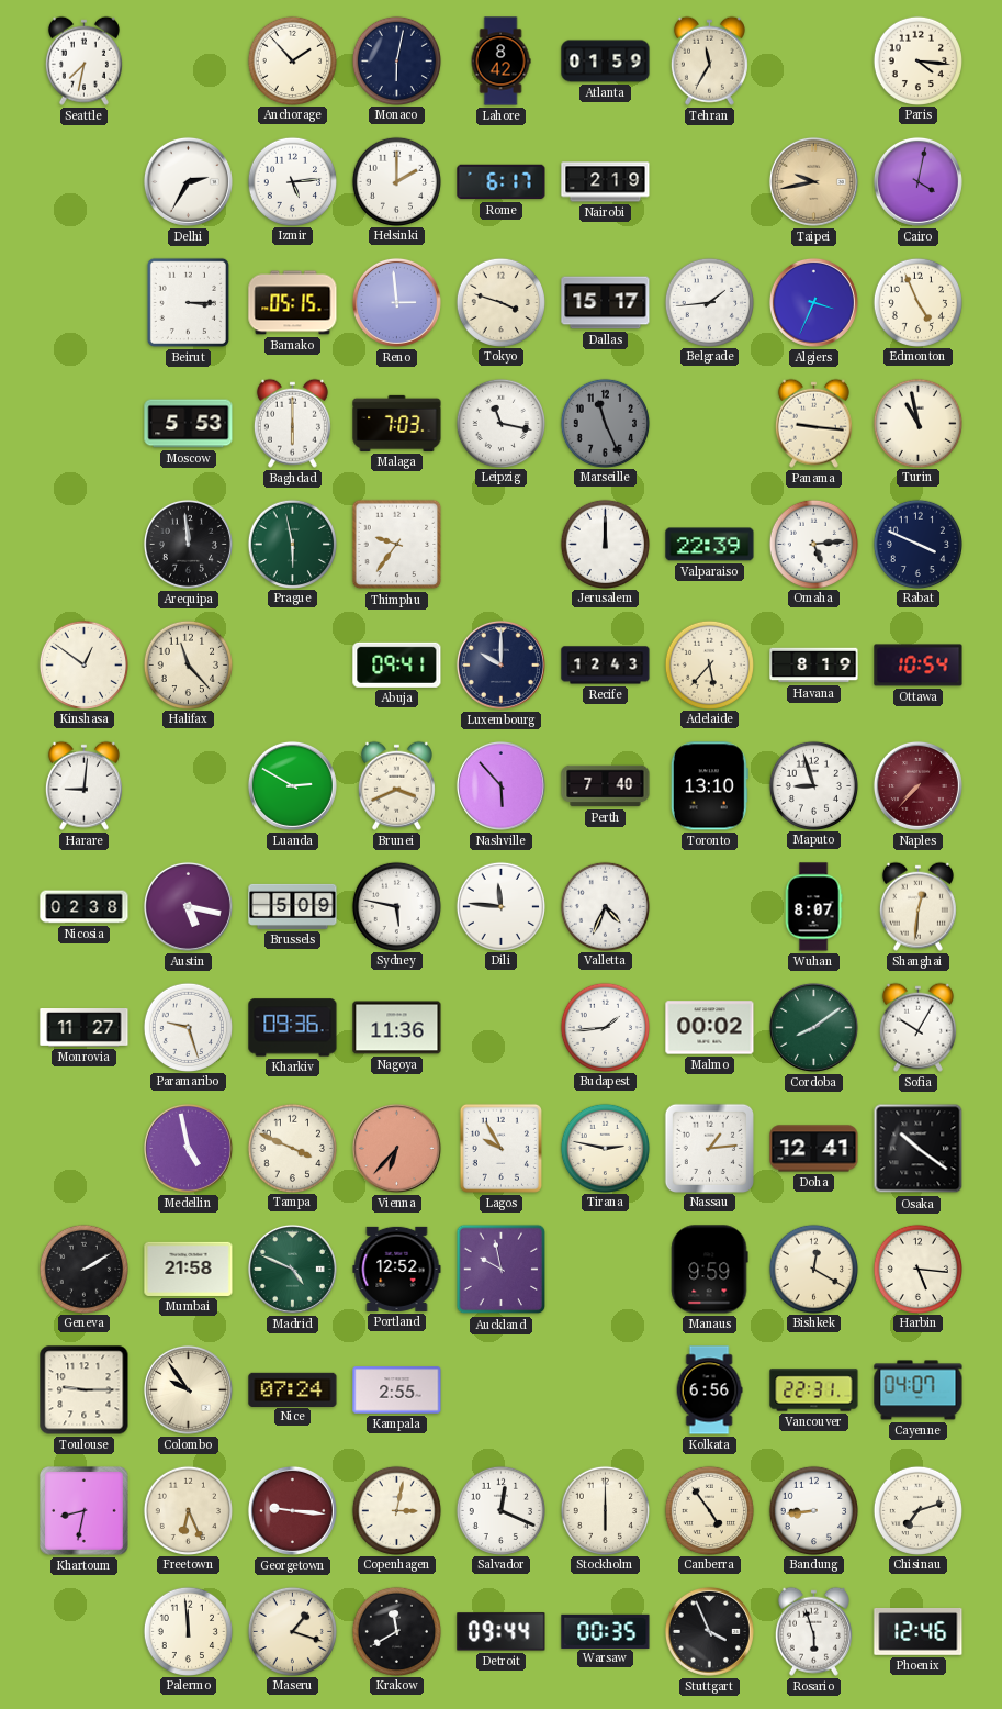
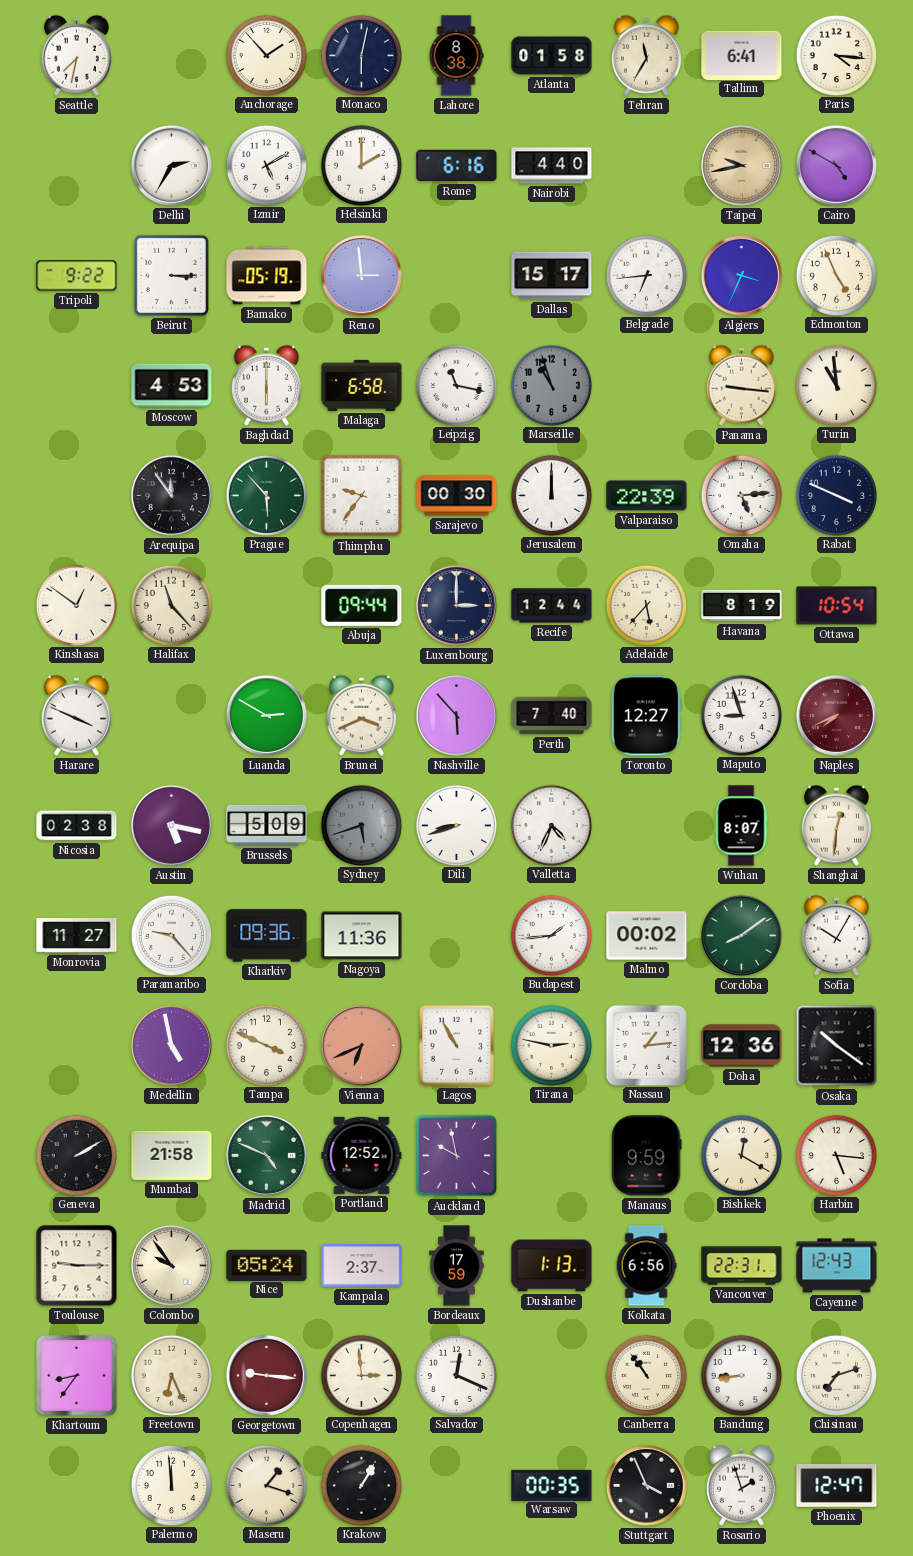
Lahore: 8:42 -> 8:38 (456, 56)
Atlanta: 01:59 -> 01:58 (552, 56)
Tallinn: none -> 6:41 (742, 55)
Izmir: 5:14 -> 5:10 (266, 165)
Rome: 6:17 -> 6:16 (457, 166)
Nairobi: 2:19 -> 4:40 (552, 166)
Cairo: 4:02 -> 4:50 (836, 165)
Tripoli: none -> 9:22 (77, 276)
Bamako: 05:15 -> 05:19 (267, 276)
Tokyo: 3:48 -> none (500, 302)
Belgrade: 1:44 -> 6:44 (646, 275)
Moscow: 5:53 -> 4:53 (172, 386)
Malaga: 7:03 -> 6:58 (362, 385)
Marseille: 11:26 -> 10:57 (551, 385)
Turin: 10:58 -> 10:59 (836, 385)
Arequipa: 11:59 -> 11:54 (171, 495)
Prague: 5:58 -> 5:53 (266, 495)
Sarajevo: none -> 00:30 (457, 496)
Abuja: 09:41 -> 09:44 (362, 605)
Luxembourg: 10:00 -> 3:00 (456, 605)
Recife: 12:43 -> 12:44 (552, 606)
Harare: 9:01 -> 3:49 (76, 715)
Toronto: 13:10 -> 12:27 (646, 716)
Naples: 7:37 -> 7:41 (836, 715)
Sydney: 5:47 -> 5:42 (361, 825)
Sydney dial: white -> grey (361, 825)
Dili: 11:46 -> 8:42 (456, 825)
Paramaribo: 9:27 -> 9:23 (171, 935)
Vienna: 6:37 -> 6:41 (361, 1045)
Lagos: 9:55 -> 10:55 (456, 1045)
Doha: 12:41 -> 12:36 (742, 1046)
Nice: 07:24 -> 05:24 (267, 1265)
Kampala: 2:55 -> 2:37 (362, 1266)
Bordeaux: none -> 17:59 (457, 1266)
Dushanbe: none -> 1:13 (552, 1266)
Cayenne: 04:07 -> 12:43 (837, 1266)
Khartoum: 8:32 -> 8:36 (77, 1376)
Copenhagen: 3:02 -> 2:59 (361, 1375)
Stockholm: 6:00 -> none (605, 1510)
Canberra: 4:54 -> 10:54 (646, 1375)
Krakow: 11:40 -> 1:05 (361, 1485)
Detroit: 09:44 -> none (502, 1632)
Rosario: 5:57 -> 1:57 (741, 1485)
Phoenix: 12:46 -> 12:47 (837, 1486)
